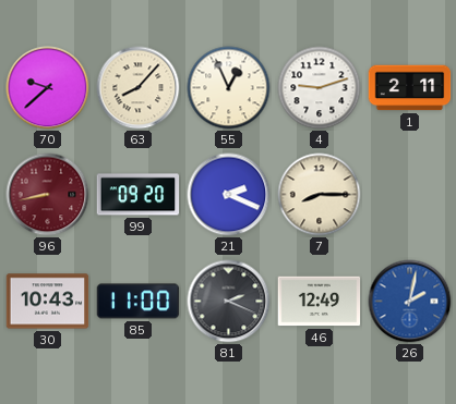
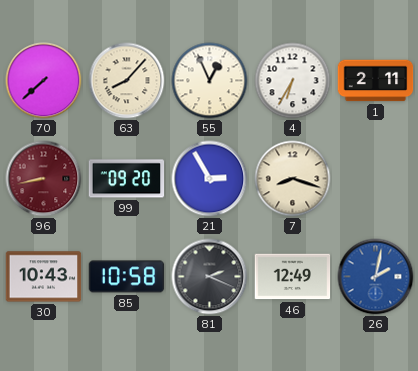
70: 9:38 -> 7:38 (44, 81)
4: 9:12 -> 6:35 (293, 81)
21: 2:19 -> 2:55 (210, 179)
7: 8:15 -> 8:18 (293, 179)
85: 11:00 -> 10:58 (127, 277)
